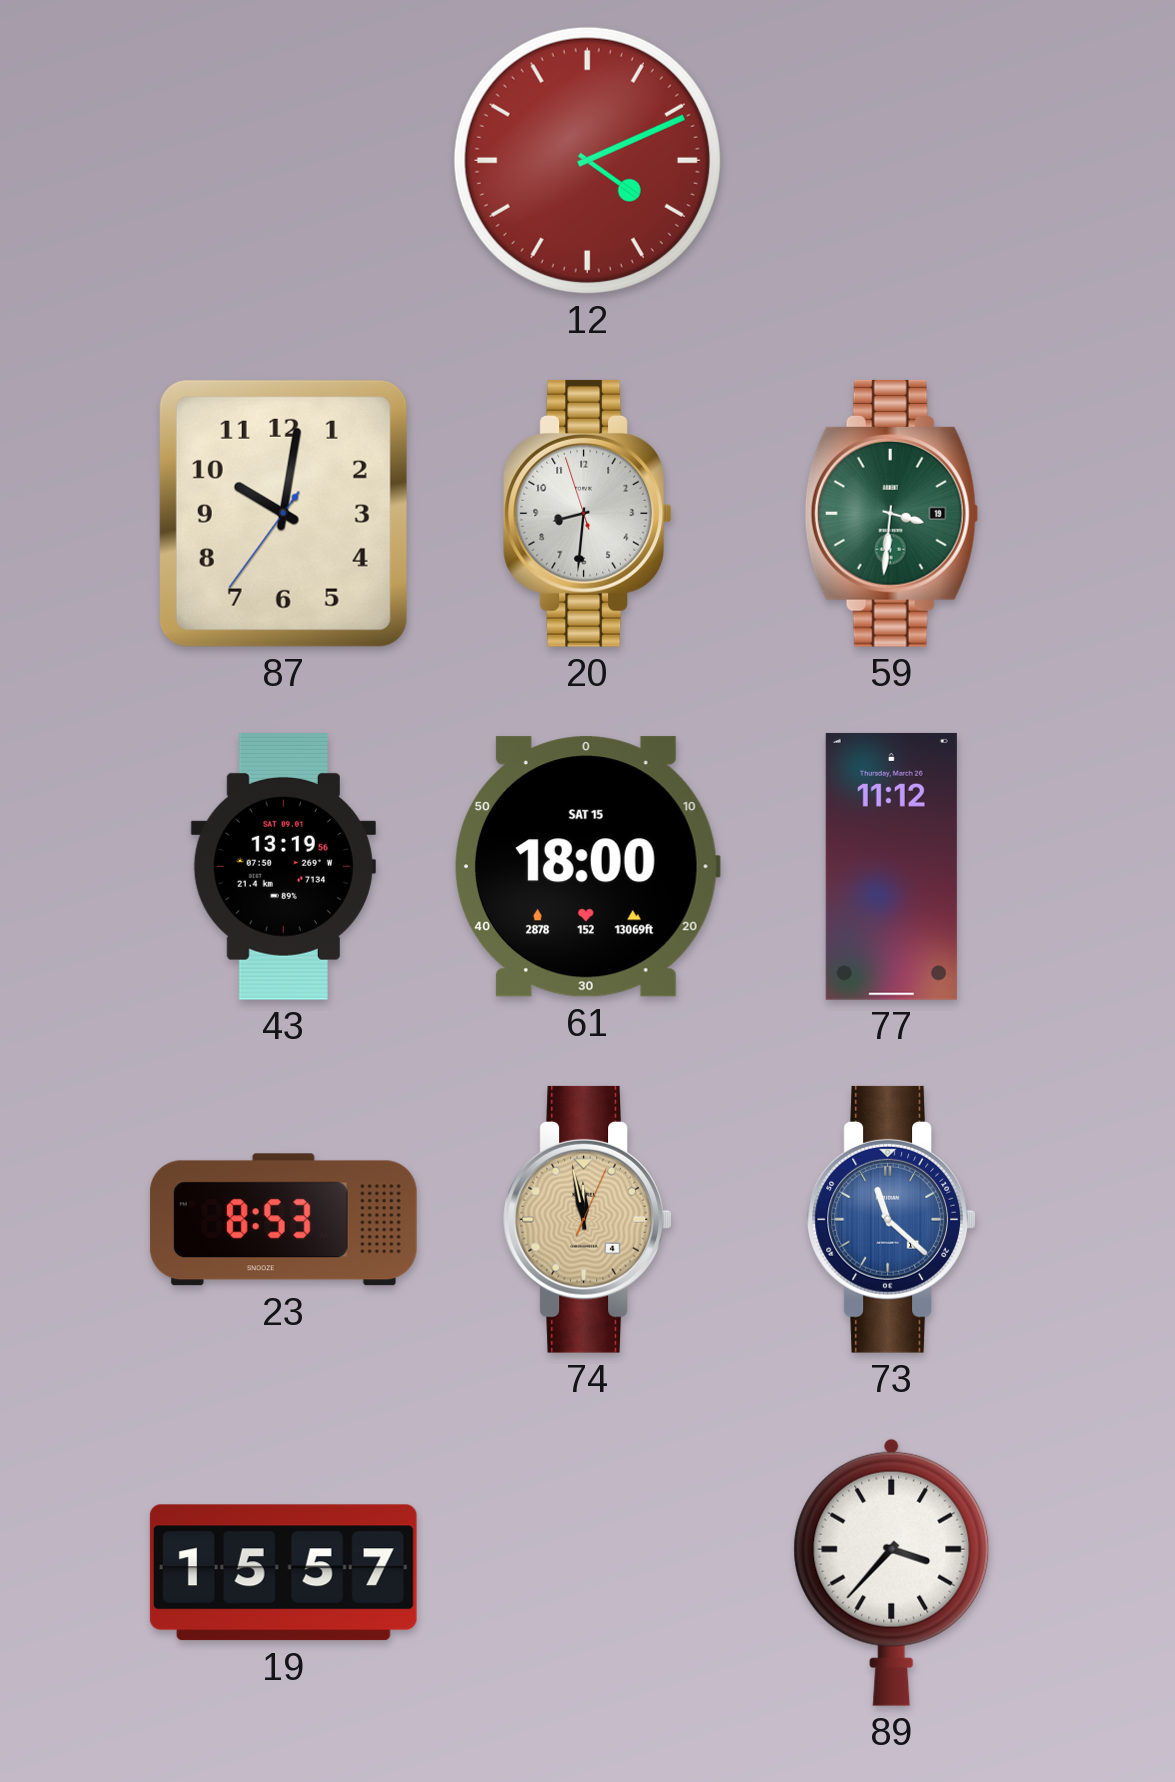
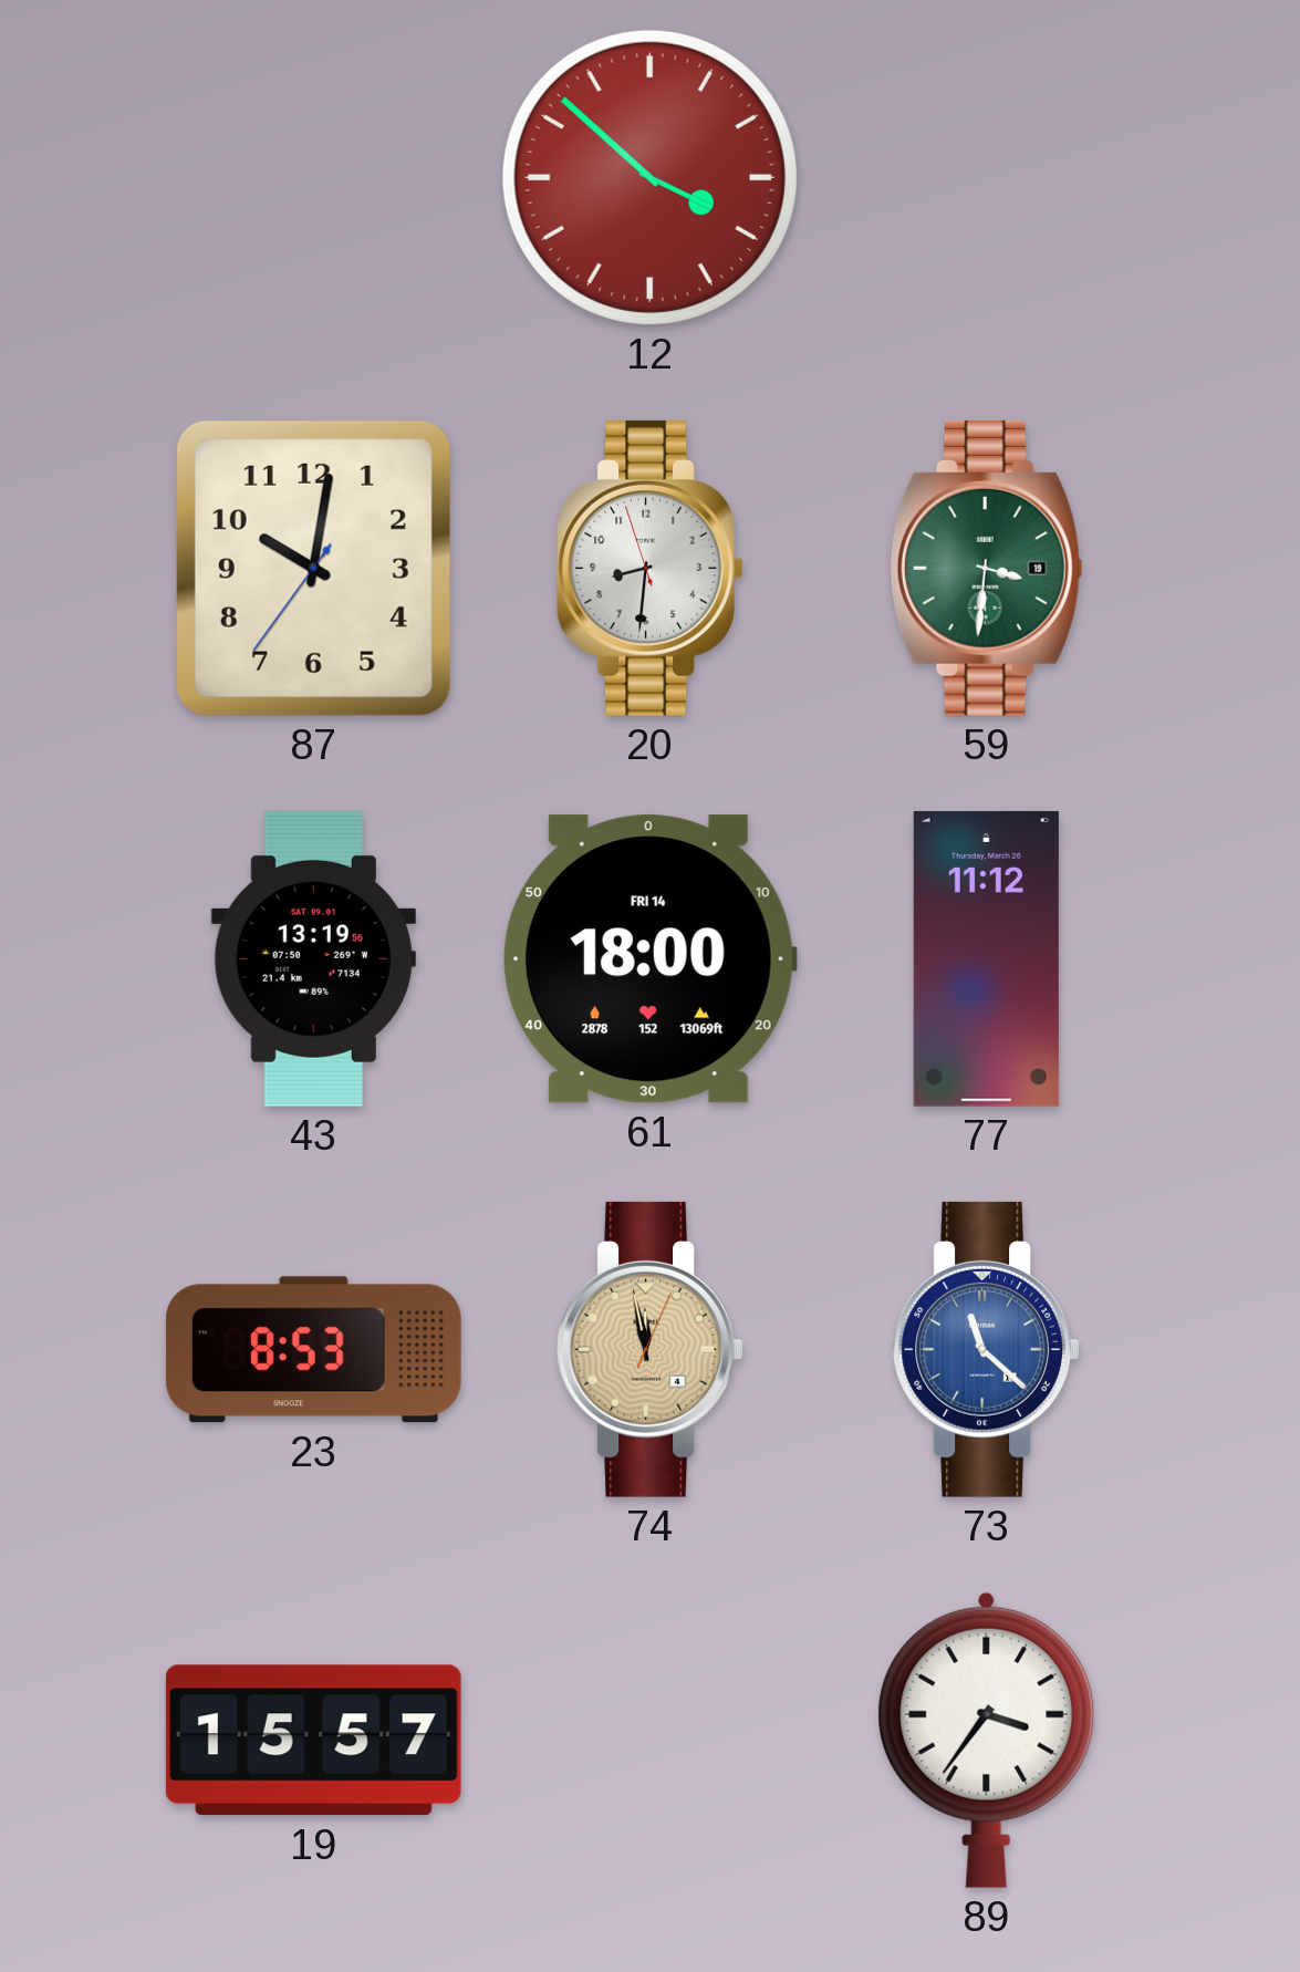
12: 4:11 -> 3:52 (649, 177)
61 date: SAT 15 -> FRI 14 (649, 959)
89: 3:37 -> 3:36 (987, 1740)
